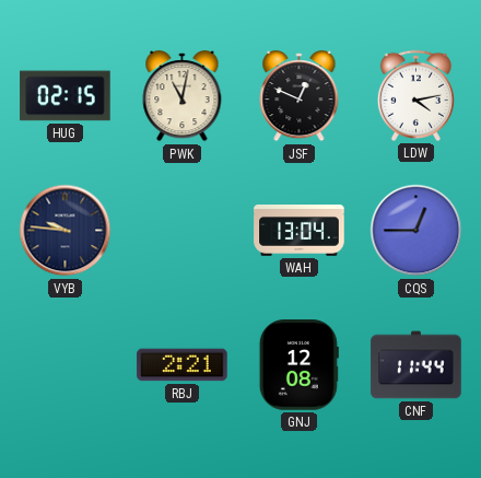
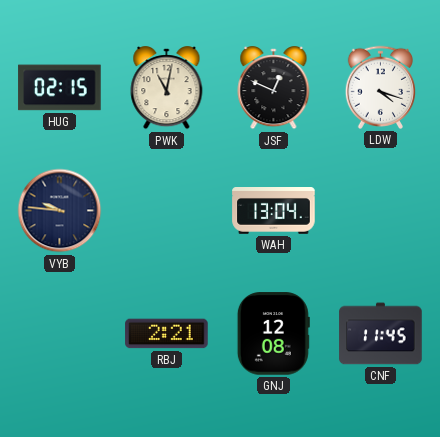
LDW: 4:13 -> 4:18 (380, 87)
CQS: 12:45 -> none (417, 231)
CNF: 11:44 -> 11:45 (381, 334)
